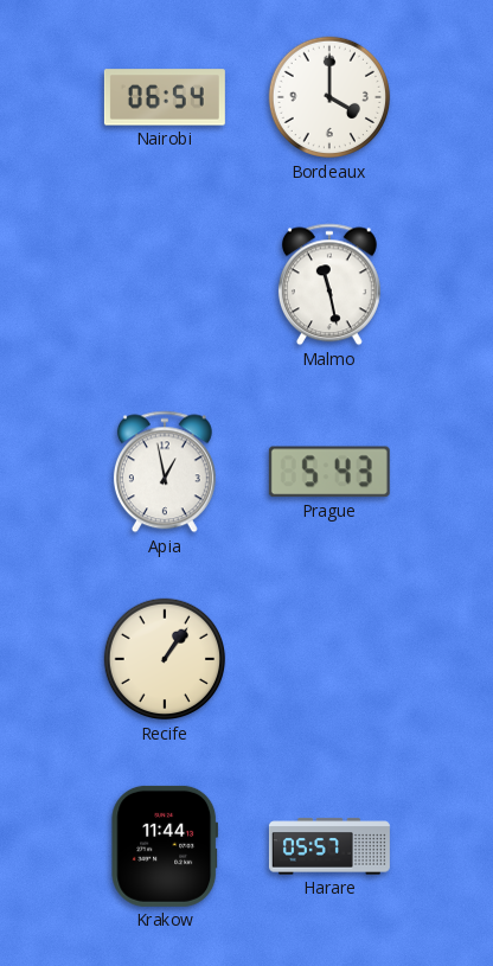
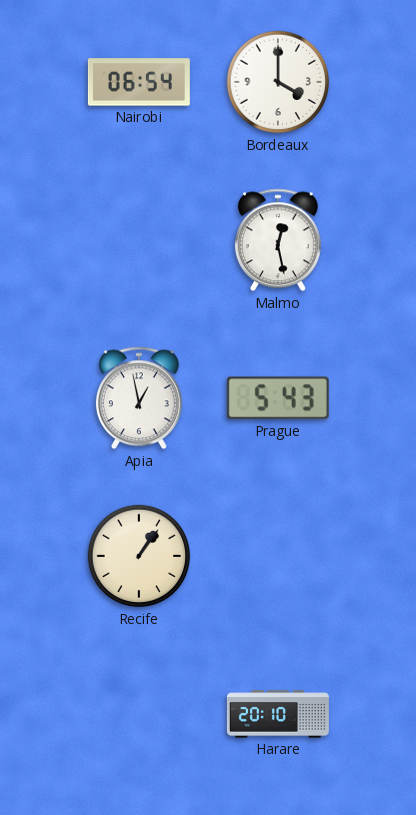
Malmo: 11:28 -> 12:28 (278, 240)
Krakow: 11:44 -> none (165, 846)
Harare: 05:57 -> 20:10 (278, 714)
